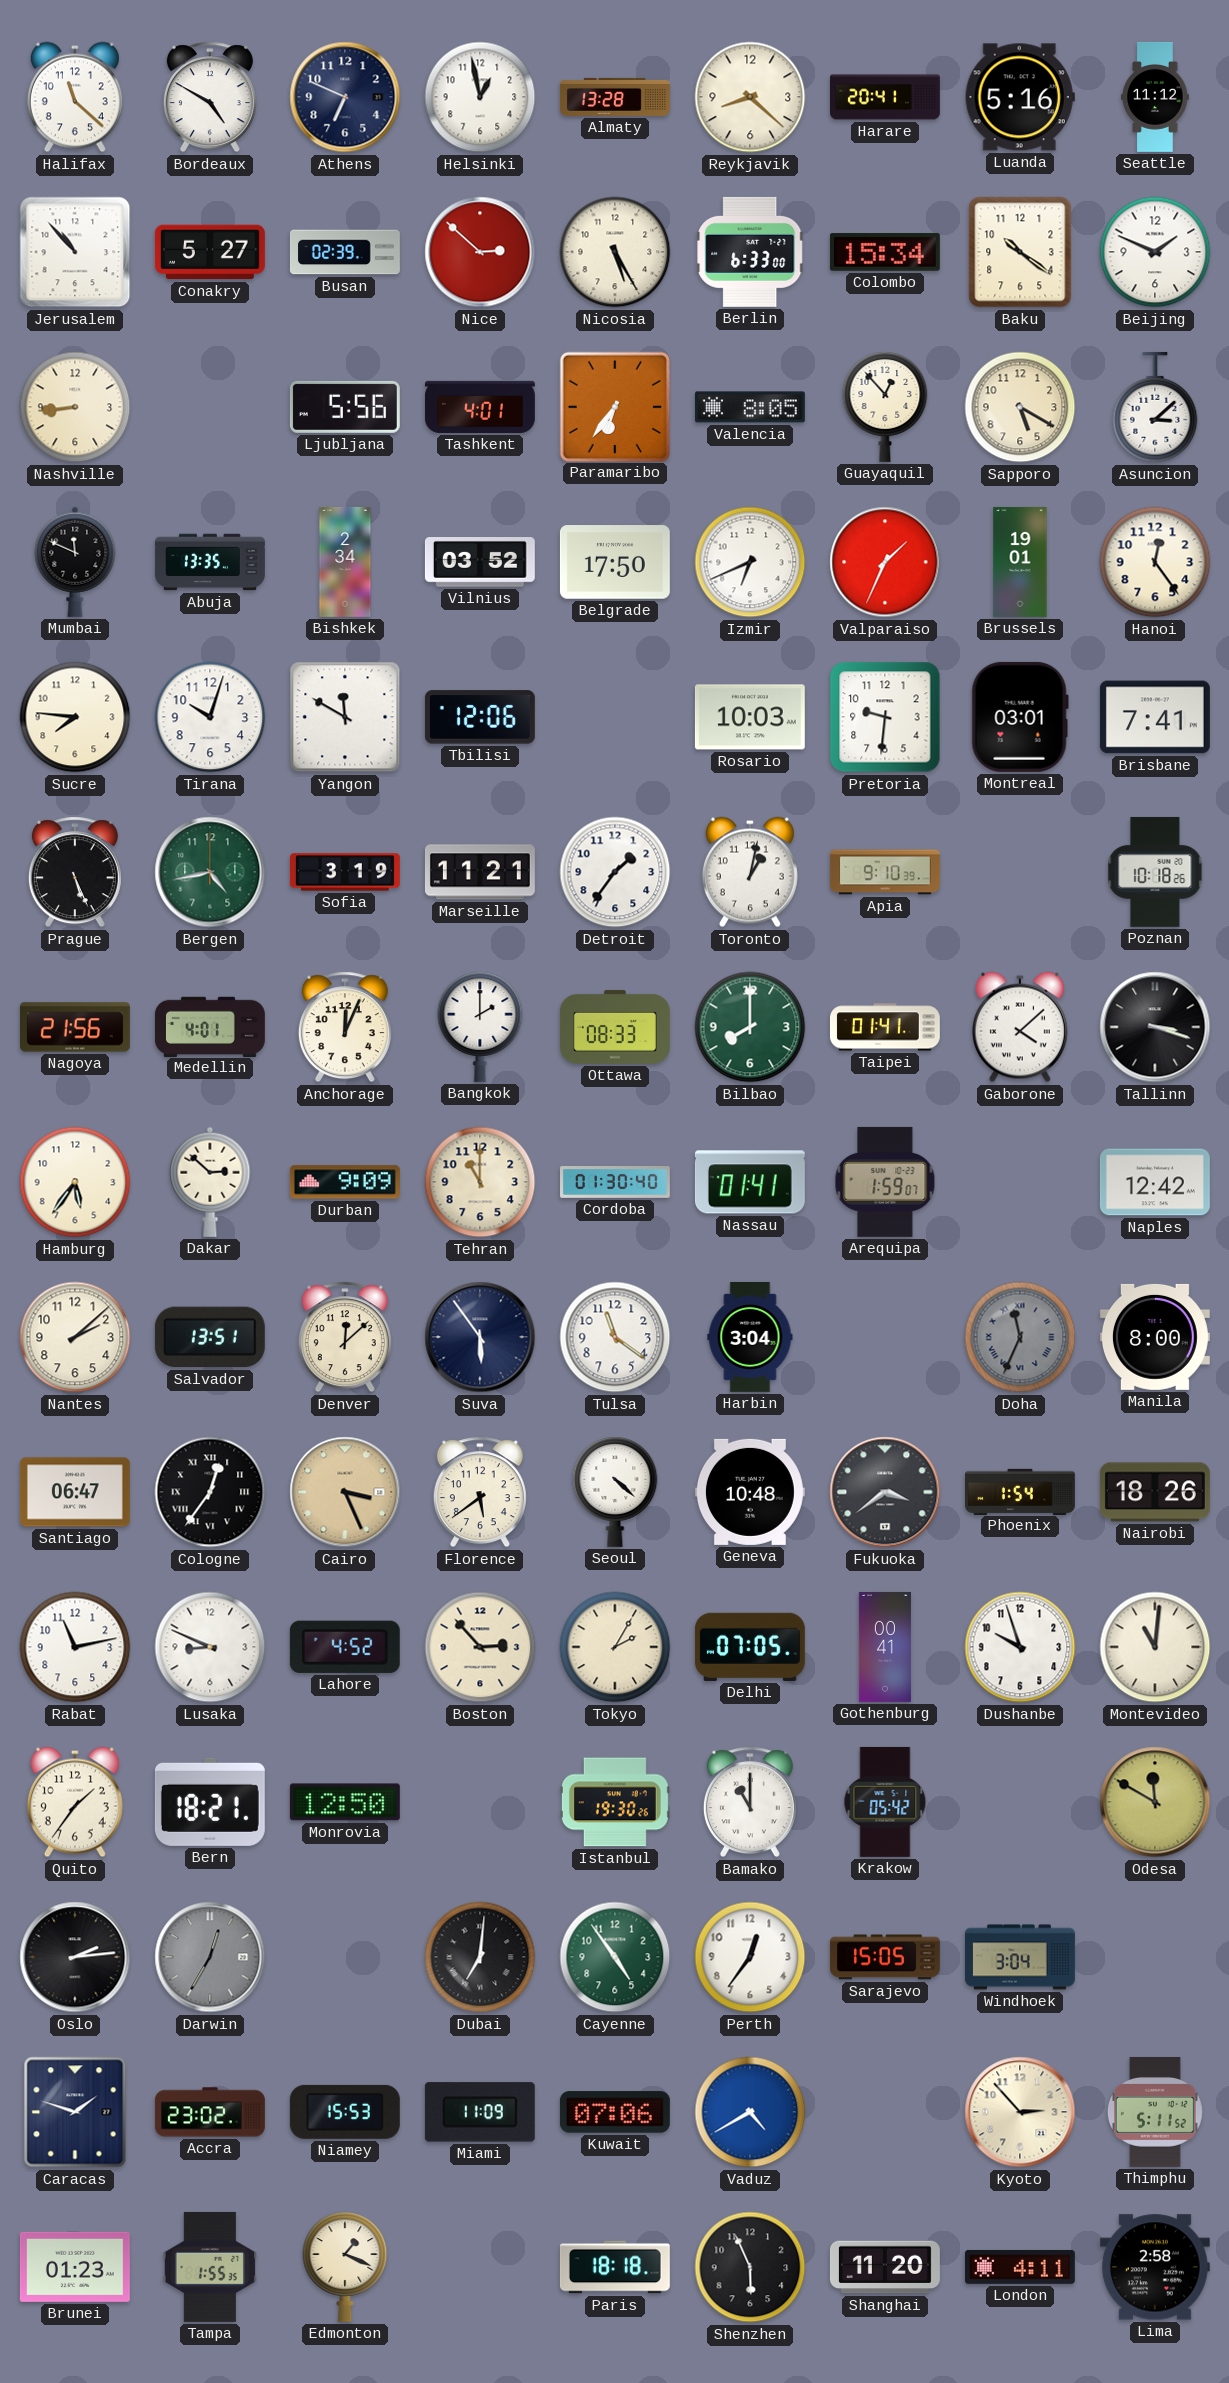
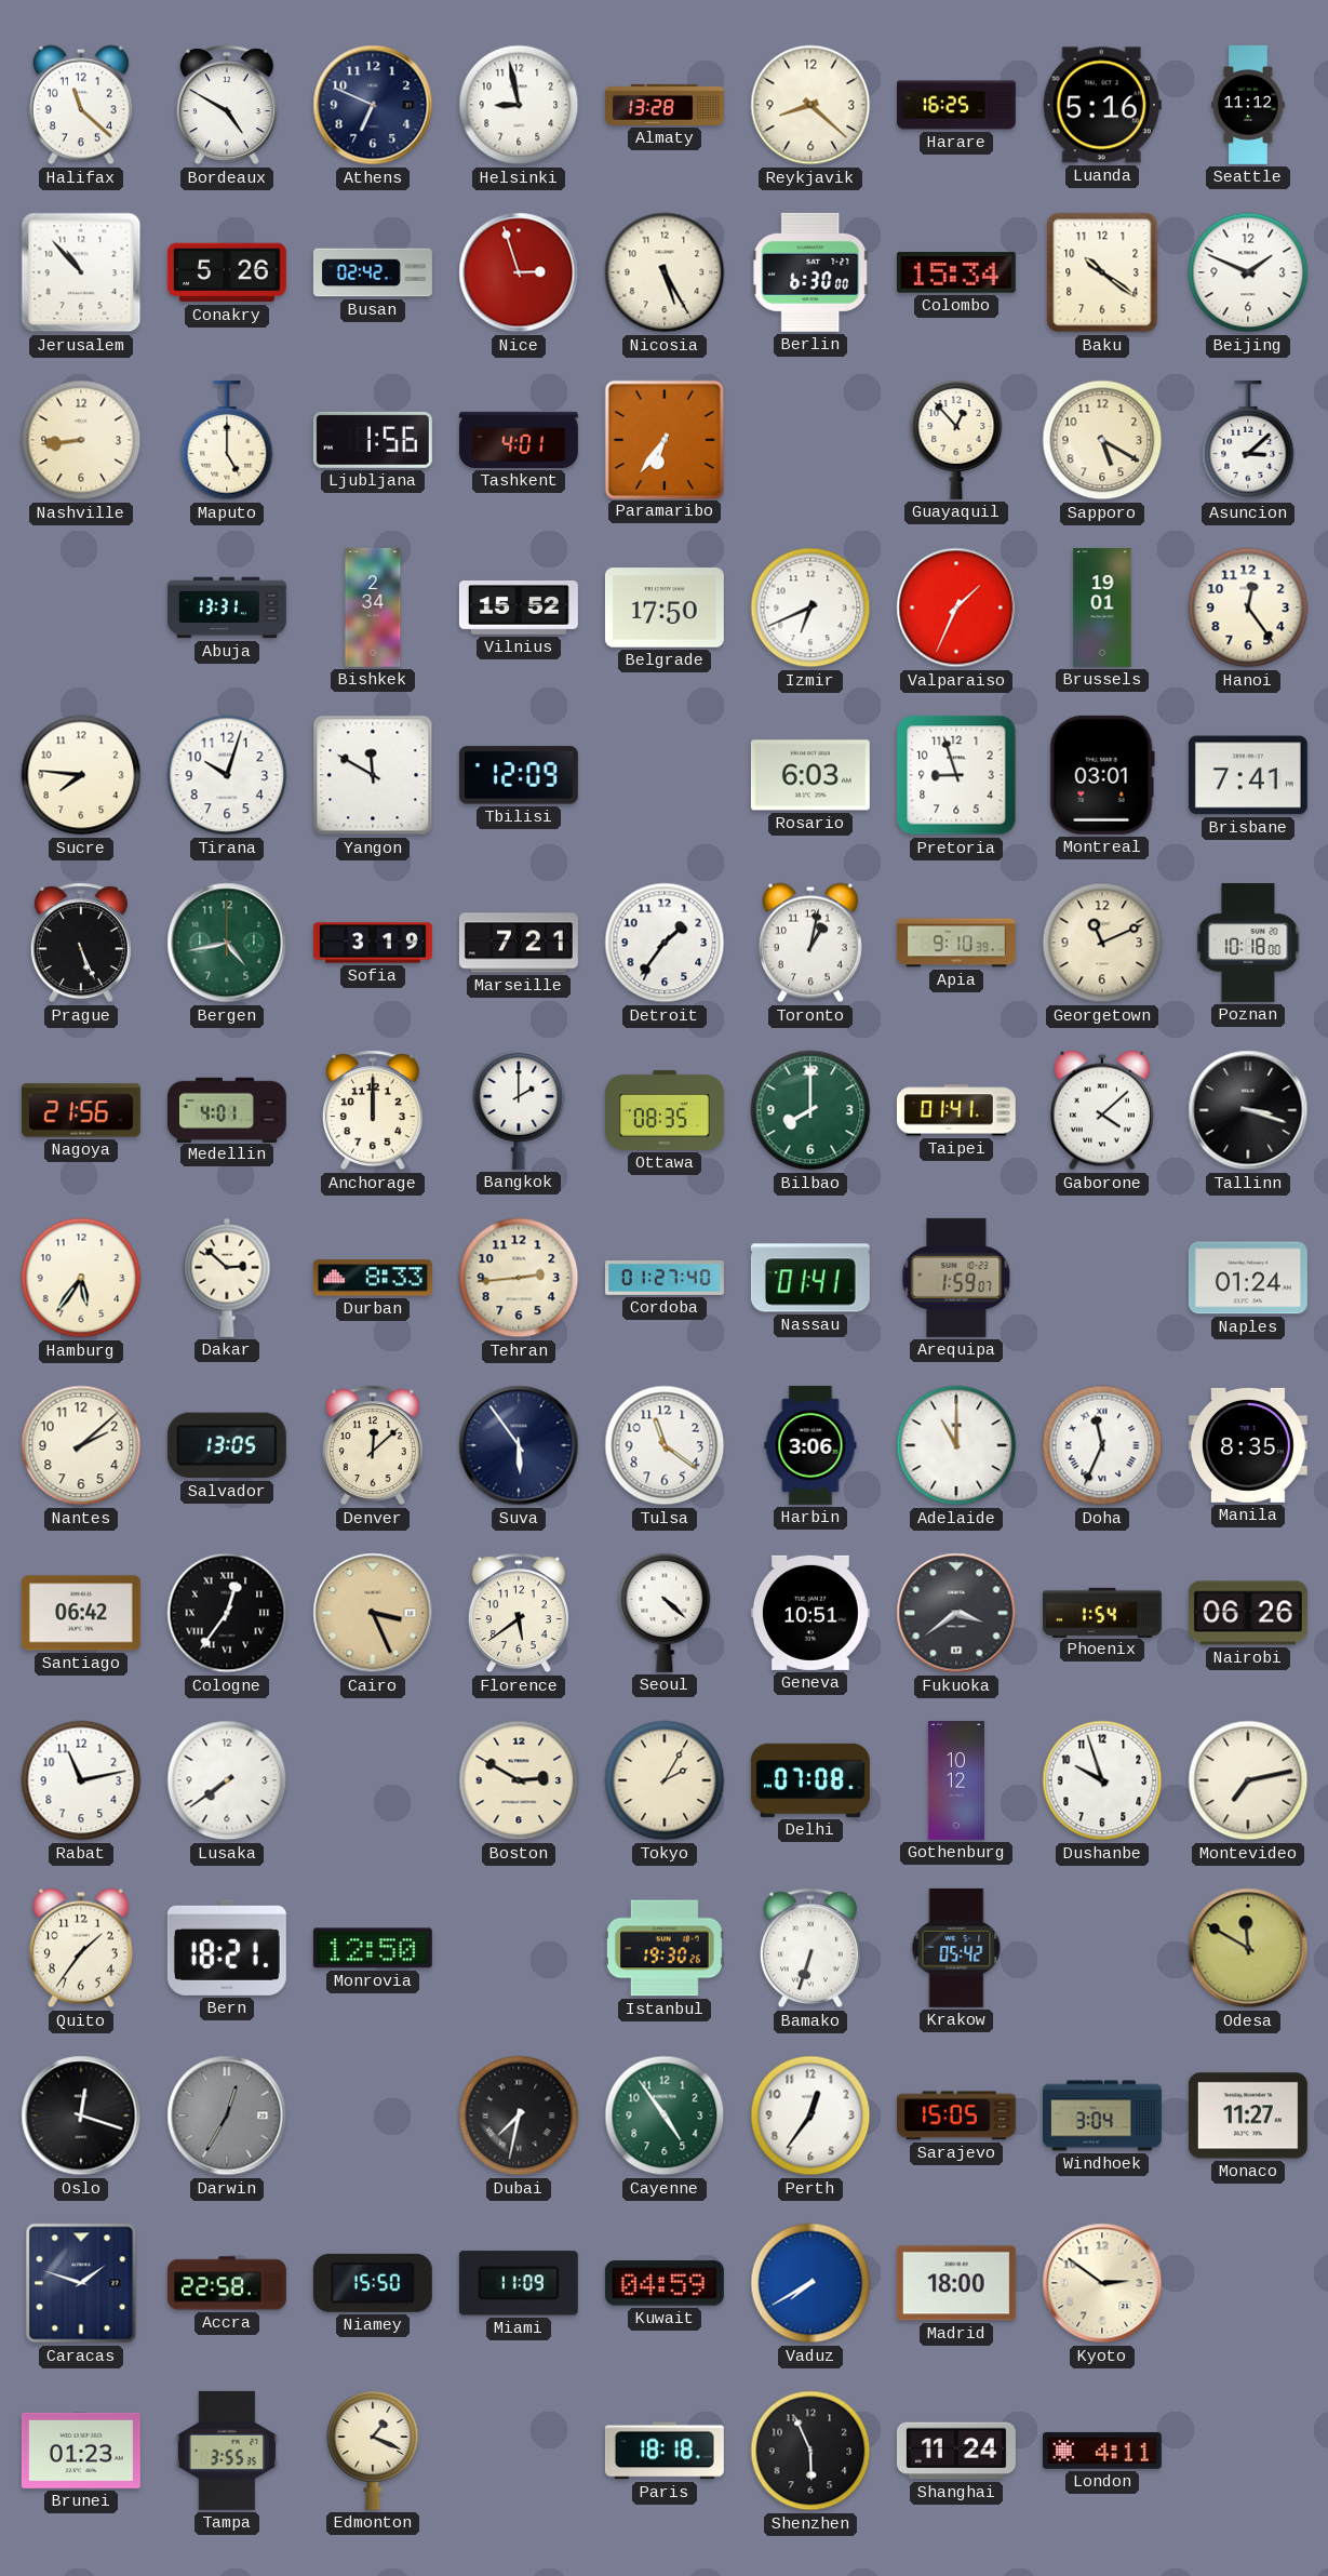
Helsinki: 12:58 -> 8:58 (519, 105)
Harare: 20:41 -> 16:25 (957, 105)
Conakry: 5:27 -> 5:26 (227, 272)
Busan: 02:39 -> 02:42 (373, 272)
Nice: 2:52 -> 2:57 (519, 272)
Berlin: 6:33 -> 6:30 (811, 272)
Maputo: none -> 5:00 (227, 440)
Ljubljana: 5:56 -> 1:56 (373, 440)
Valencia: 8:05 -> none (750, 407)
Mumbai: 11:49 -> none (75, 562)
Abuja: 13:35 -> 13:31 (228, 608)
Vilnius: 03:52 -> 15:52 (519, 609)
Tbilisi: 12:06 -> 12:09 (519, 775)
Rosario: 10:03 -> 6:03 (810, 775)
Pretoria: 9:31 -> 8:57 (956, 775)
Marseille: 11:21 -> 7:21 (519, 943)
Georgetown: none -> 11:11 (1102, 943)
Poznan: 10:18:26 -> 10:18:00 (1248, 943)
Anchorage: 12:04 -> 12:00 (373, 1110)
Ottawa: 08:33 -> 08:35 (665, 1110)
Durban: 9:09 -> 8:33 (373, 1278)
Tehran: 11:00 -> 2:44 (519, 1278)
Cordoba: 01:30 -> 01:27 (666, 1279)
Naples: 12:42 -> 01:24 (1248, 1278)
Salvador: 13:51 -> 13:05 (227, 1445)
Harbin: 3:04 -> 3:06 (810, 1445)
Adelaide: none -> 11:00 (956, 1445)
Doha dial: grey -> white (1102, 1445)
Manila: 8:00 -> 8:35 (1248, 1445)
Santiago: 06:47 -> 06:42 (81, 1613)
Geneva: 10:48 -> 10:51 (810, 1613)
Nairobi: 18:26 -> 06:26 (1248, 1613)
Lusaka: 8:49 -> 7:39 (227, 1780)
Lahore: 4:52 -> none (345, 1647)
Boston: 2:53 -> 2:50 (519, 1780)
Delhi: 07:05 -> 07:08 (810, 1780)
Gothenburg: 00:41 -> 10:12 (956, 1780)
Montevideo: 11:01 -> 7:13 (1248, 1780)
Bamako: 11:00 -> 6:33 (810, 1948)
Oslo: 2:14 -> 12:18 (81, 2115)
Dubai: 7:01 -> 7:32 (519, 2115)
Monaco: none -> 11:27 (1248, 2115)
Accra: 23:02 -> 22:58 (227, 2283)
Niamey: 15:53 -> 15:50 (373, 2283)
Kuwait: 07:06 -> 04:59 (665, 2283)
Vaduz: 4:40 -> 7:40 (810, 2283)
Madrid: none -> 18:00 (956, 2283)
Kyoto: 2:53 -> 2:51 (1102, 2283)
Thimphu: 5:11 -> none (1155, 2112)
Tampa: 1:55 -> 3:55 (227, 2451)
Shanghai: 11:20 -> 11:24 (956, 2451)
Lima: 2:58 -> none (1155, 2267)
